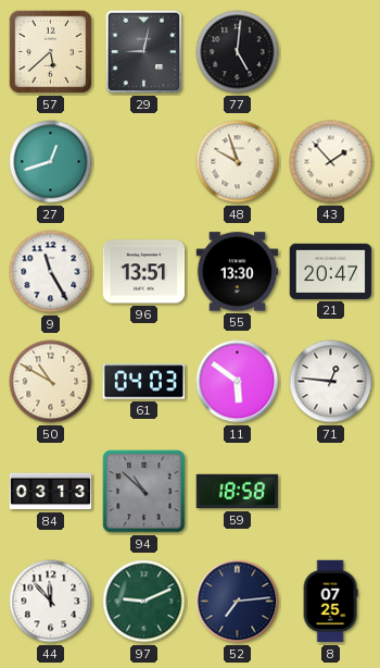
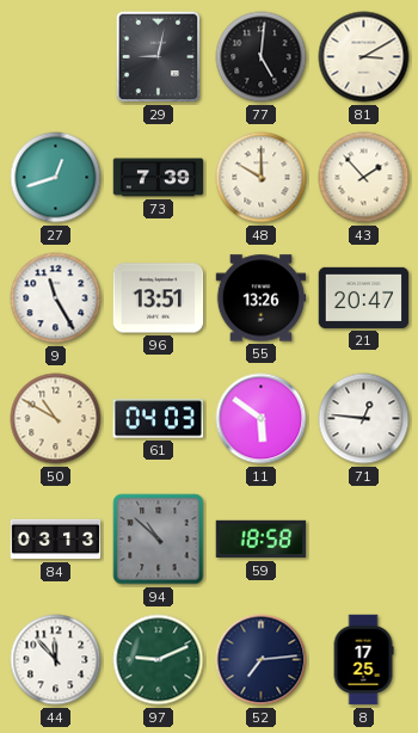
57: 5:38 -> none (51, 52)
81: none -> 3:10 (364, 57)
73: none -> 7:39 (159, 178)
48: 9:57 -> 10:00 (262, 178)
55: 13:30 -> 13:26 (262, 298)
8: 07:25 -> 17:25 (363, 660)
